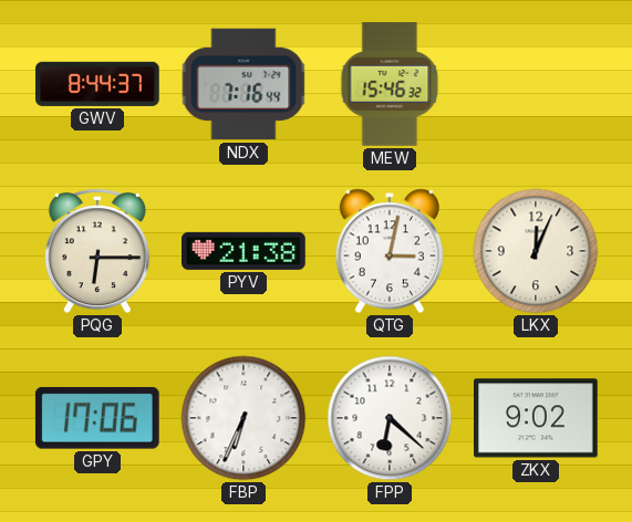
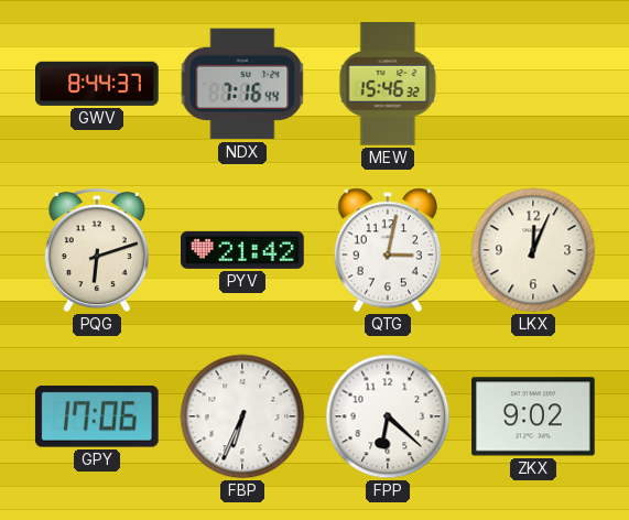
PQG: 6:15 -> 6:12 (97, 250)
PYV: 21:38 -> 21:42 (243, 250)
